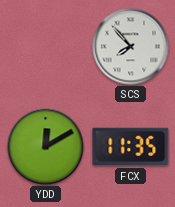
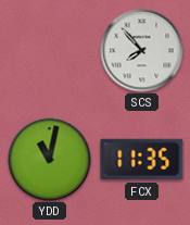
YDD: 12:10 -> 11:02 (50, 160)
